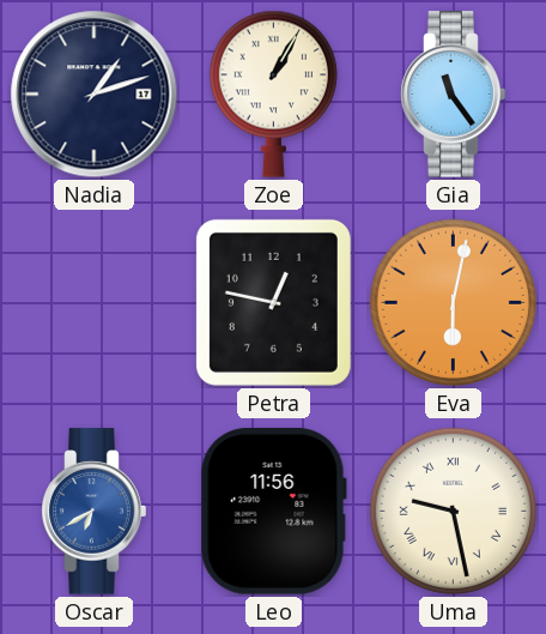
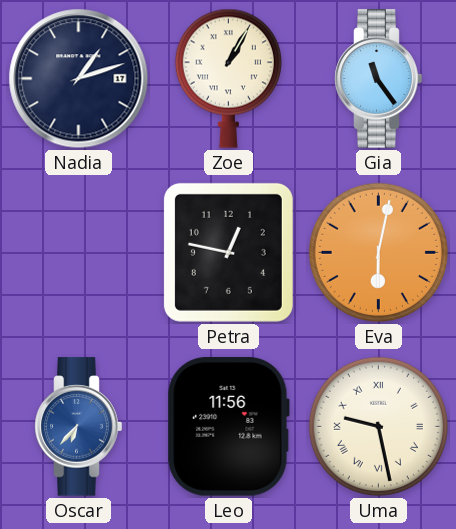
Oscar: 6:40 -> 6:37 (79, 427)
